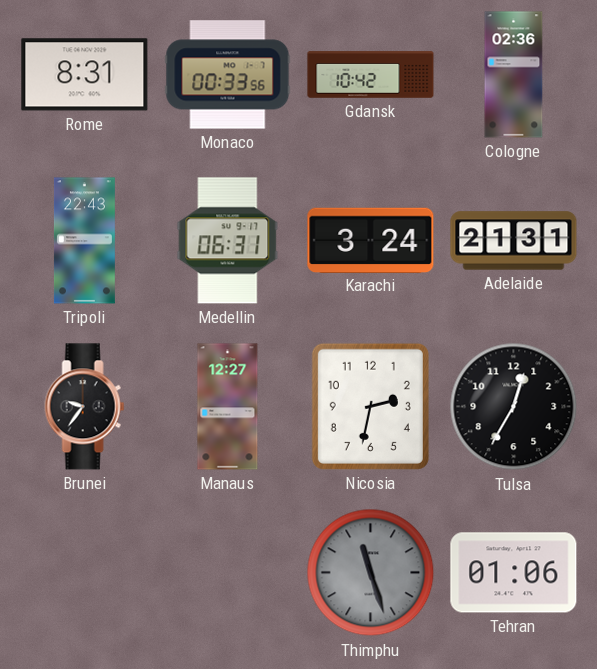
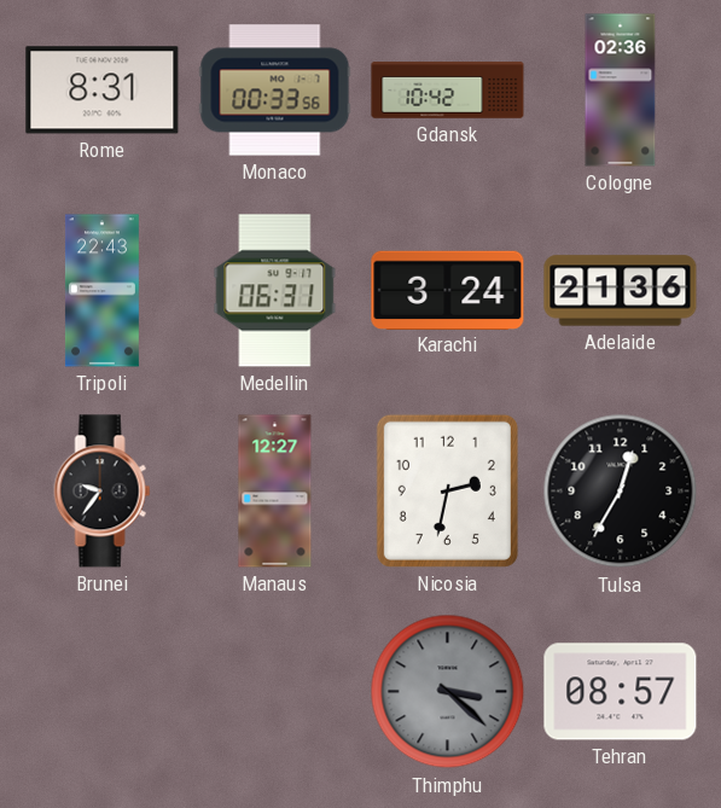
Adelaide: 21:31 -> 21:36 (621, 291)
Thimphu: 11:27 -> 3:22 (448, 692)
Tehran: 01:06 -> 08:57 (621, 692)
